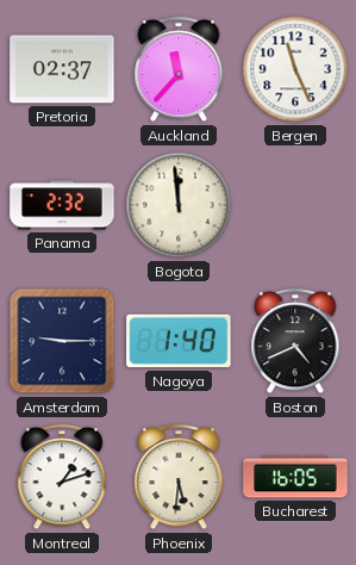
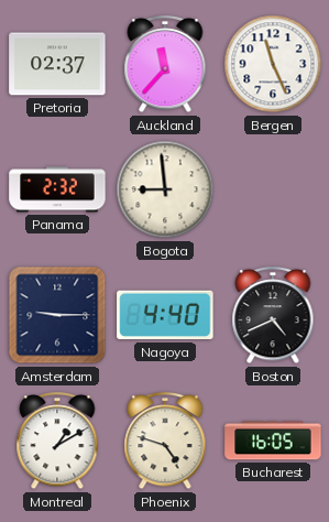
Bogota: 11:59 -> 8:59 (165, 189)
Nagoya: 1:40 -> 4:40 (165, 315)
Montreal: 1:12 -> 1:10 (57, 442)
Phoenix: 5:31 -> 4:48 (165, 442)
